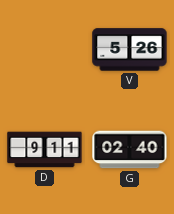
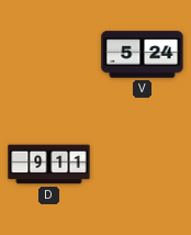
V: 5:26 -> 5:24 (143, 55)
G: 02:40 -> none (130, 150)
